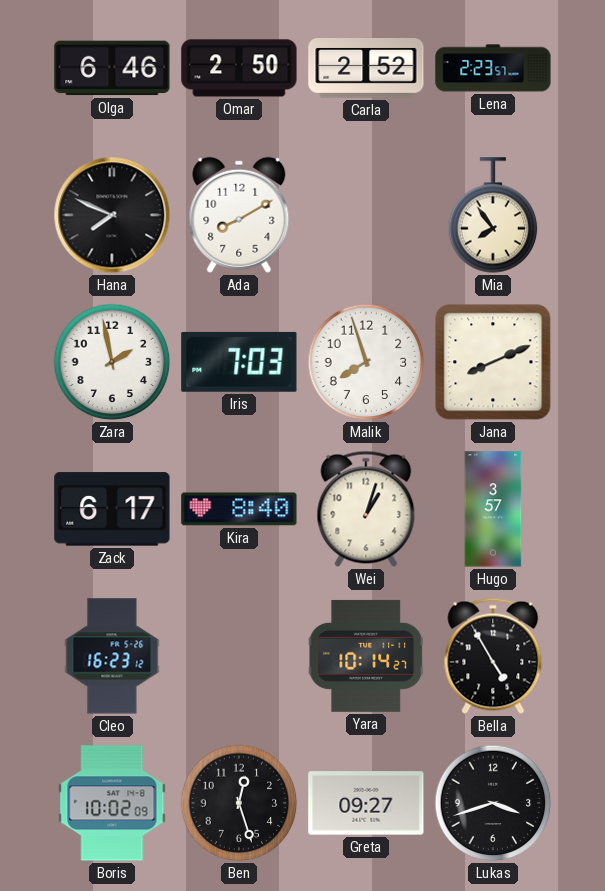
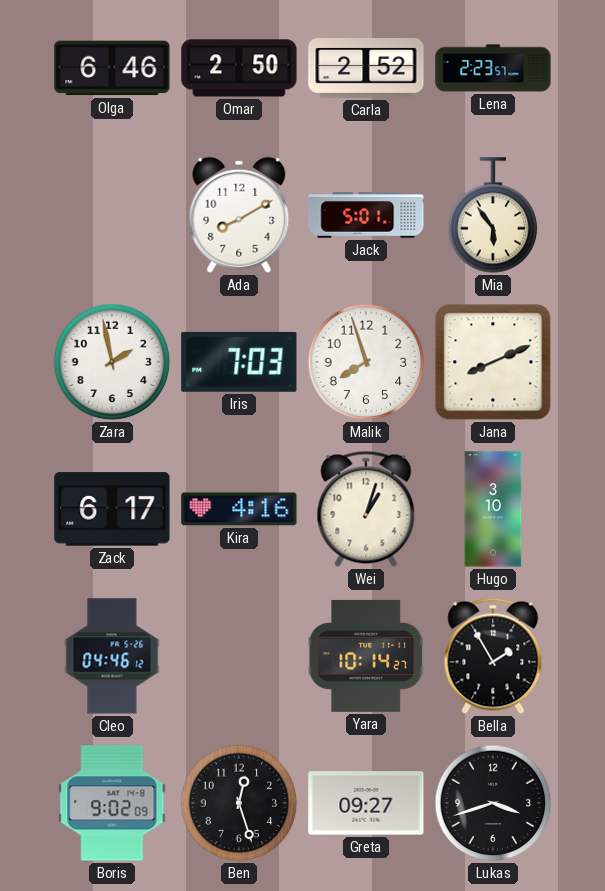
Hana: 7:49 -> none (112, 215)
Jack: none -> 5:01 (366, 215)
Mia: 7:54 -> 5:54 (493, 215)
Kira: 8:40 -> 4:16 (239, 509)
Hugo: 3:57 -> 3:10 (493, 509)
Cleo: 16:23 -> 04:46 (112, 656)
Bella: 4:55 -> 1:55 (493, 656)
Boris: 10:02 -> 9:02 (112, 803)
